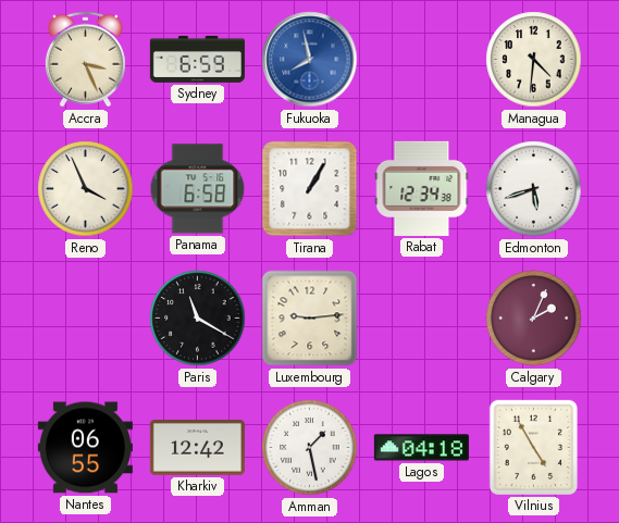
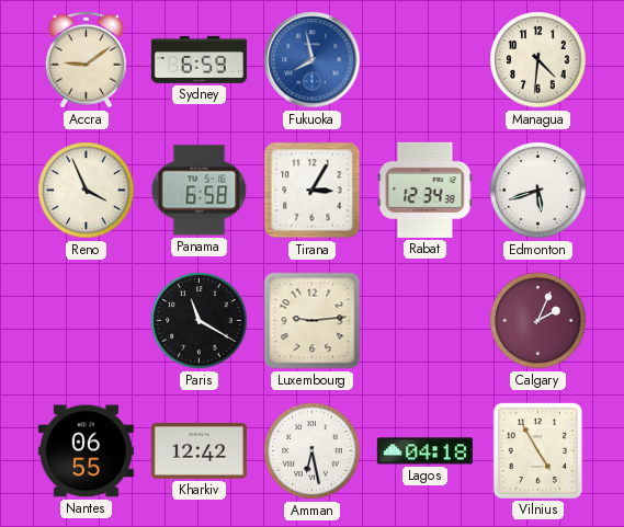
Accra: 3:26 -> 9:09 (86, 60)
Tirana: 1:05 -> 3:05 (313, 191)
Amman: 1:28 -> 6:28 (313, 451)
